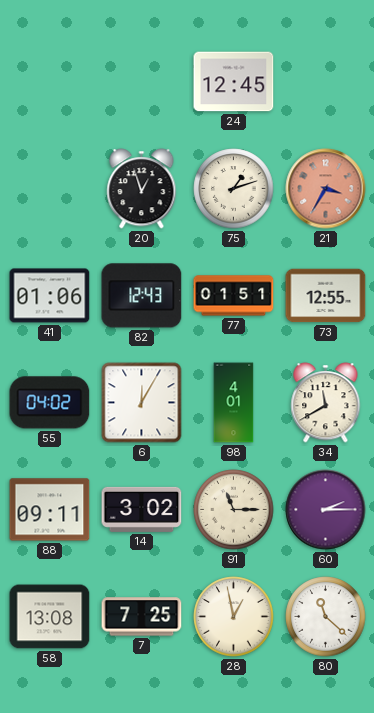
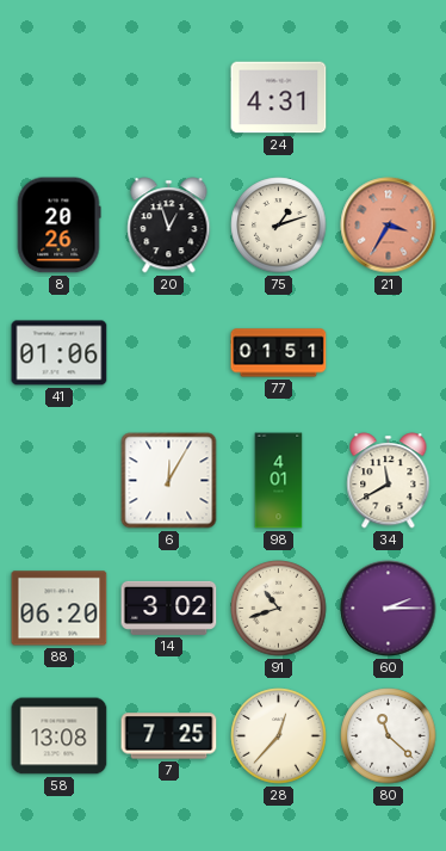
24: 12:45 -> 4:31 (279, 98)
8: none -> 20:26 (58, 226)
82: 12:43 -> none (142, 296)
73: 12:55 -> none (326, 296)
55: 04:02 -> none (50, 403)
88: 09:11 -> 06:20 (60, 609)
91: 11:15 -> 10:42 (279, 609)
28: 12:58 -> 12:37 (279, 736)
